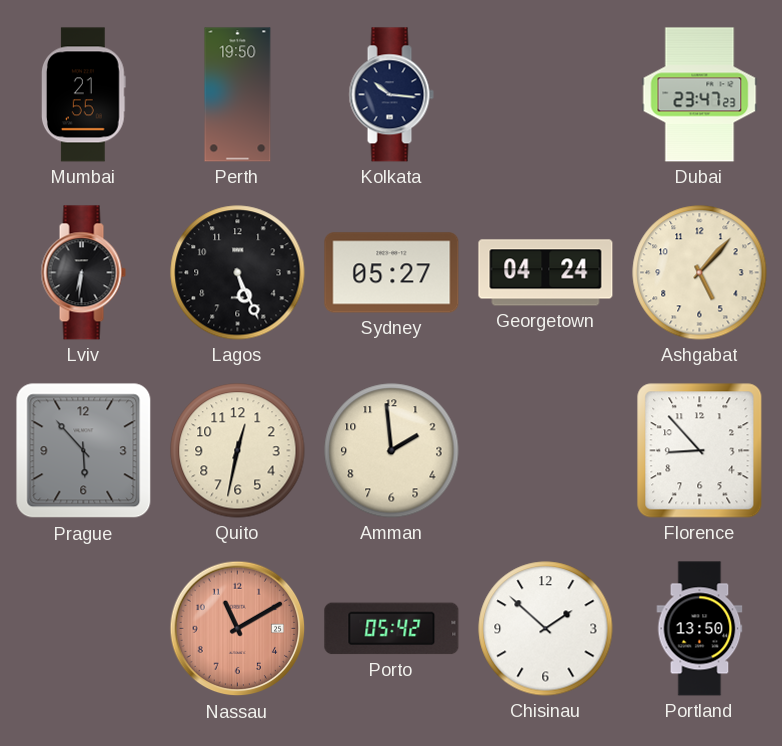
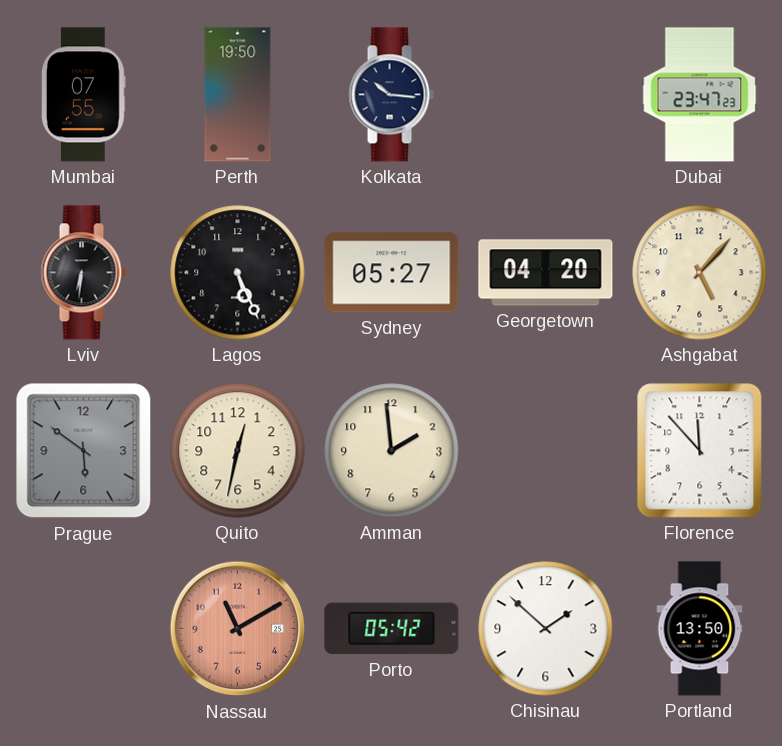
Mumbai: 21:55 -> 07:55 (83, 95)
Georgetown: 04:24 -> 04:20 (546, 273)
Prague: 5:53 -> 5:51 (84, 451)
Florence: 8:53 -> 11:53 (700, 451)
